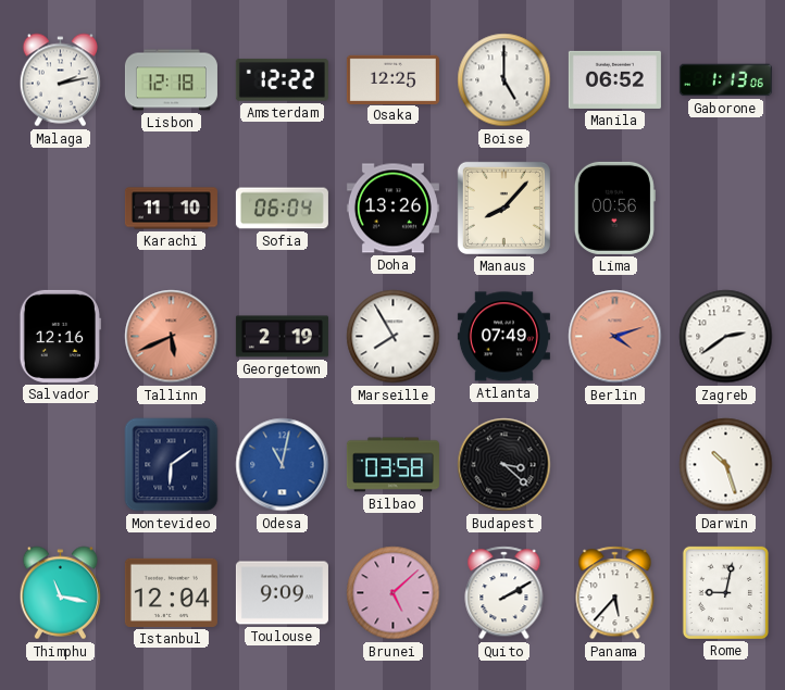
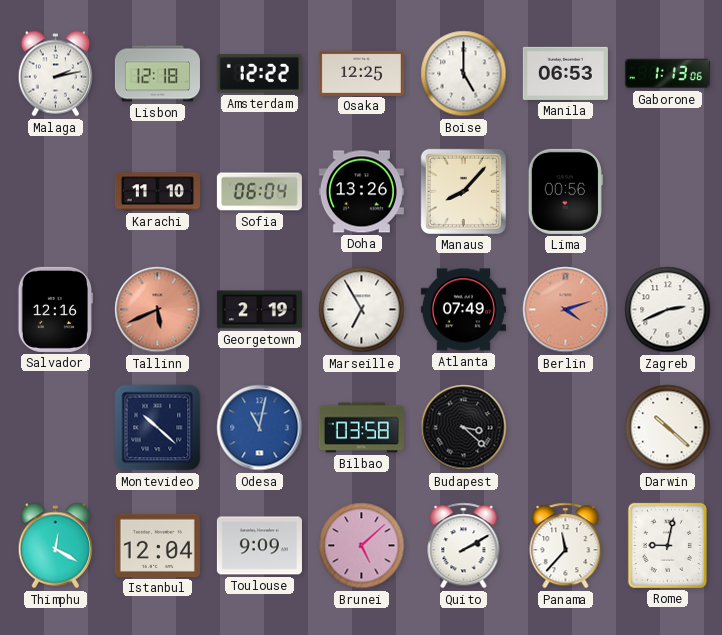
Manila: 06:52 -> 06:53 (565, 73)
Marseille: 7:55 -> 6:55 (362, 310)
Zagreb: 2:39 -> 2:41 (668, 310)
Montevideo: 6:09 -> 10:22 (158, 428)
Darwin: 10:27 -> 10:22 (668, 428)
Thimphu: 11:17 -> 12:20 (55, 546)
Panama: 5:37 -> 11:37 (566, 546)
